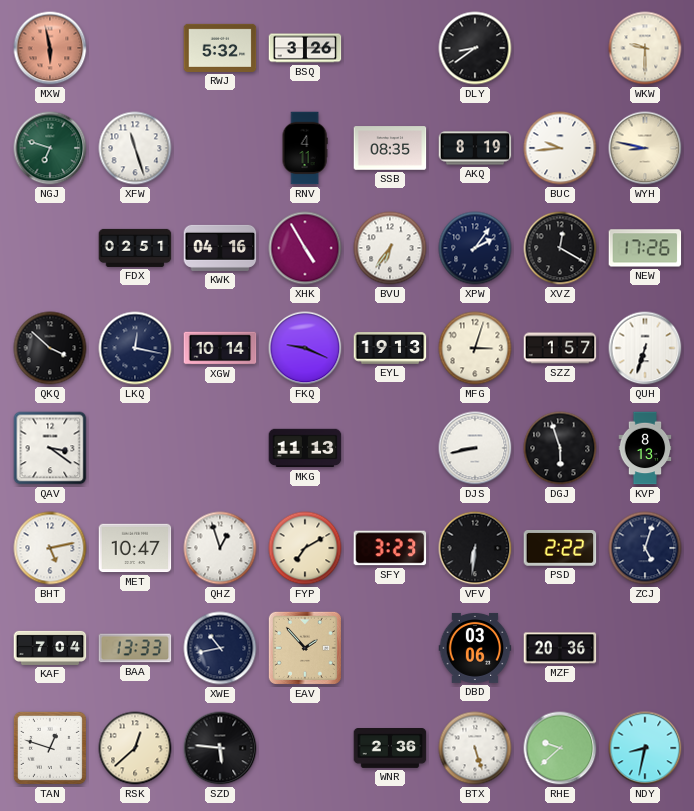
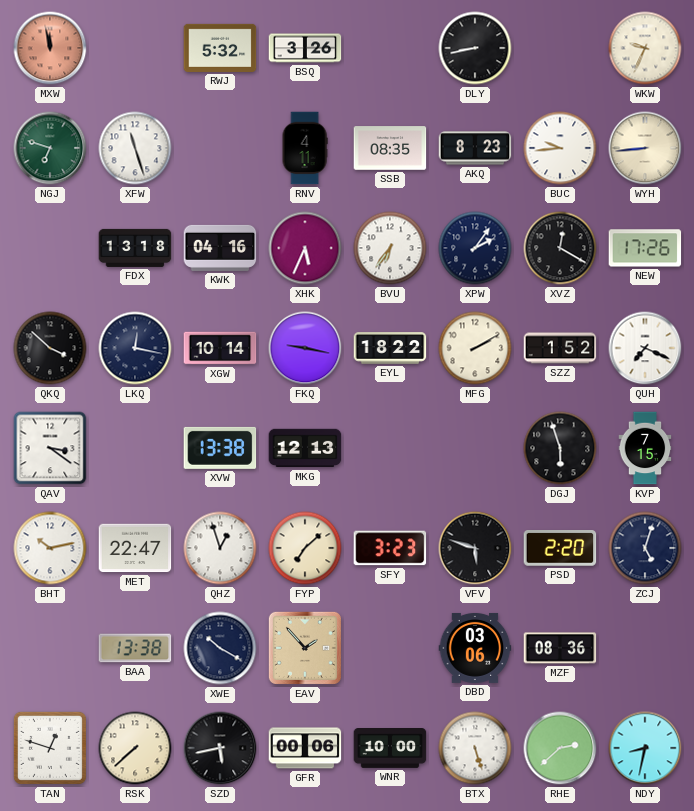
MXW: 5:58 -> 11:58 (50, 48)
DLY: 8:39 -> 8:43 (475, 48)
WKW: 9:30 -> 9:34 (645, 48)
AKQ: 8:19 -> 8:23 (475, 148)
WYH: 8:47 -> 8:44 (645, 148)
FDX: 02:51 -> 13:18 (135, 248)
XHK: 4:55 -> 5:34 (305, 248)
FKQ: 9:19 -> 9:17 (305, 348)
EYL: 19:13 -> 18:22 (390, 348)
MFG: 3:03 -> 2:10 (475, 348)
SZZ: 1:57 -> 1:52 (560, 348)
QUH: 6:33 -> 7:19 (645, 348)
XVW: none -> 13:38 (220, 448)
MKG: 11:13 -> 12:13 (305, 448)
DJS: 8:43 -> none (475, 448)
KVP: 8:13 -> 7:15 (645, 448)
BHT: 5:13 -> 10:13 (50, 548)
MET: 10:47 -> 22:47 (135, 548)
FYP: 7:10 -> 7:08 (305, 548)
VFV: 6:31 -> 5:48 (475, 548)
PSD: 2:22 -> 2:20 (560, 548)
KAF: 7:04 -> none (50, 648)
BAA: 13:33 -> 13:38 (135, 648)
XWE: 10:43 -> 10:20 (220, 648)
MZF: 20:36 -> 08:36 (560, 648)
RSK: 12:38 -> 7:38 (135, 748)
SZD: 5:46 -> 5:43 (220, 748)
GFR: none -> 00:06 (305, 748)
WNR: 2:36 -> 10:00 (390, 749)
RHE: 9:38 -> 2:38 (560, 748)
